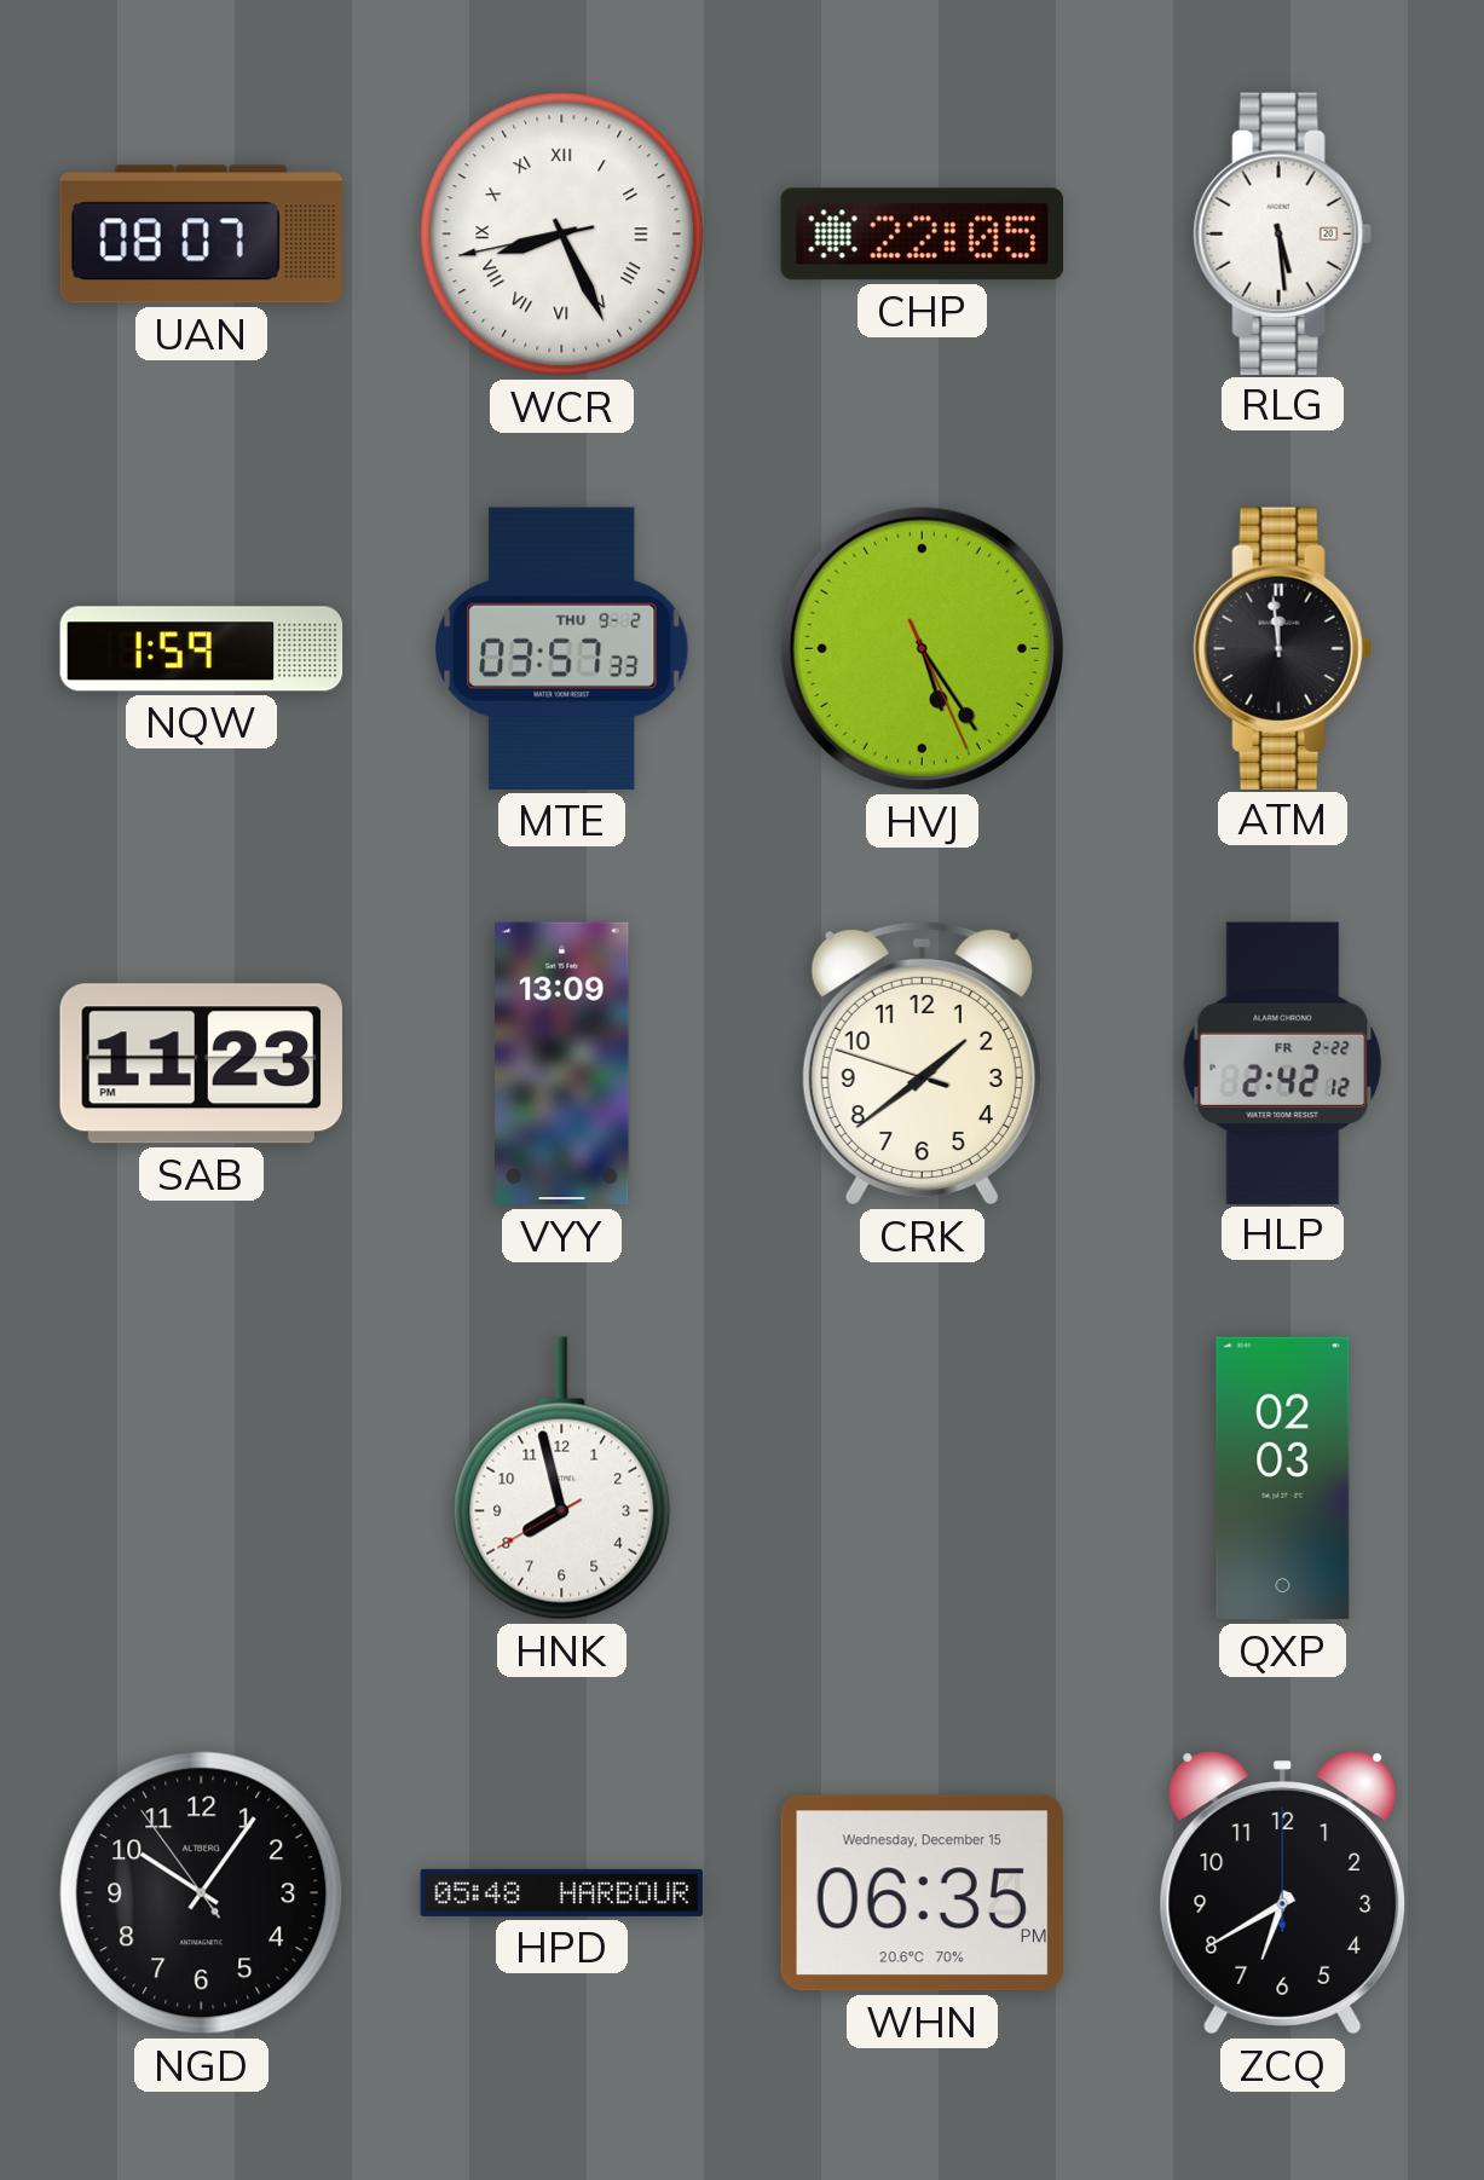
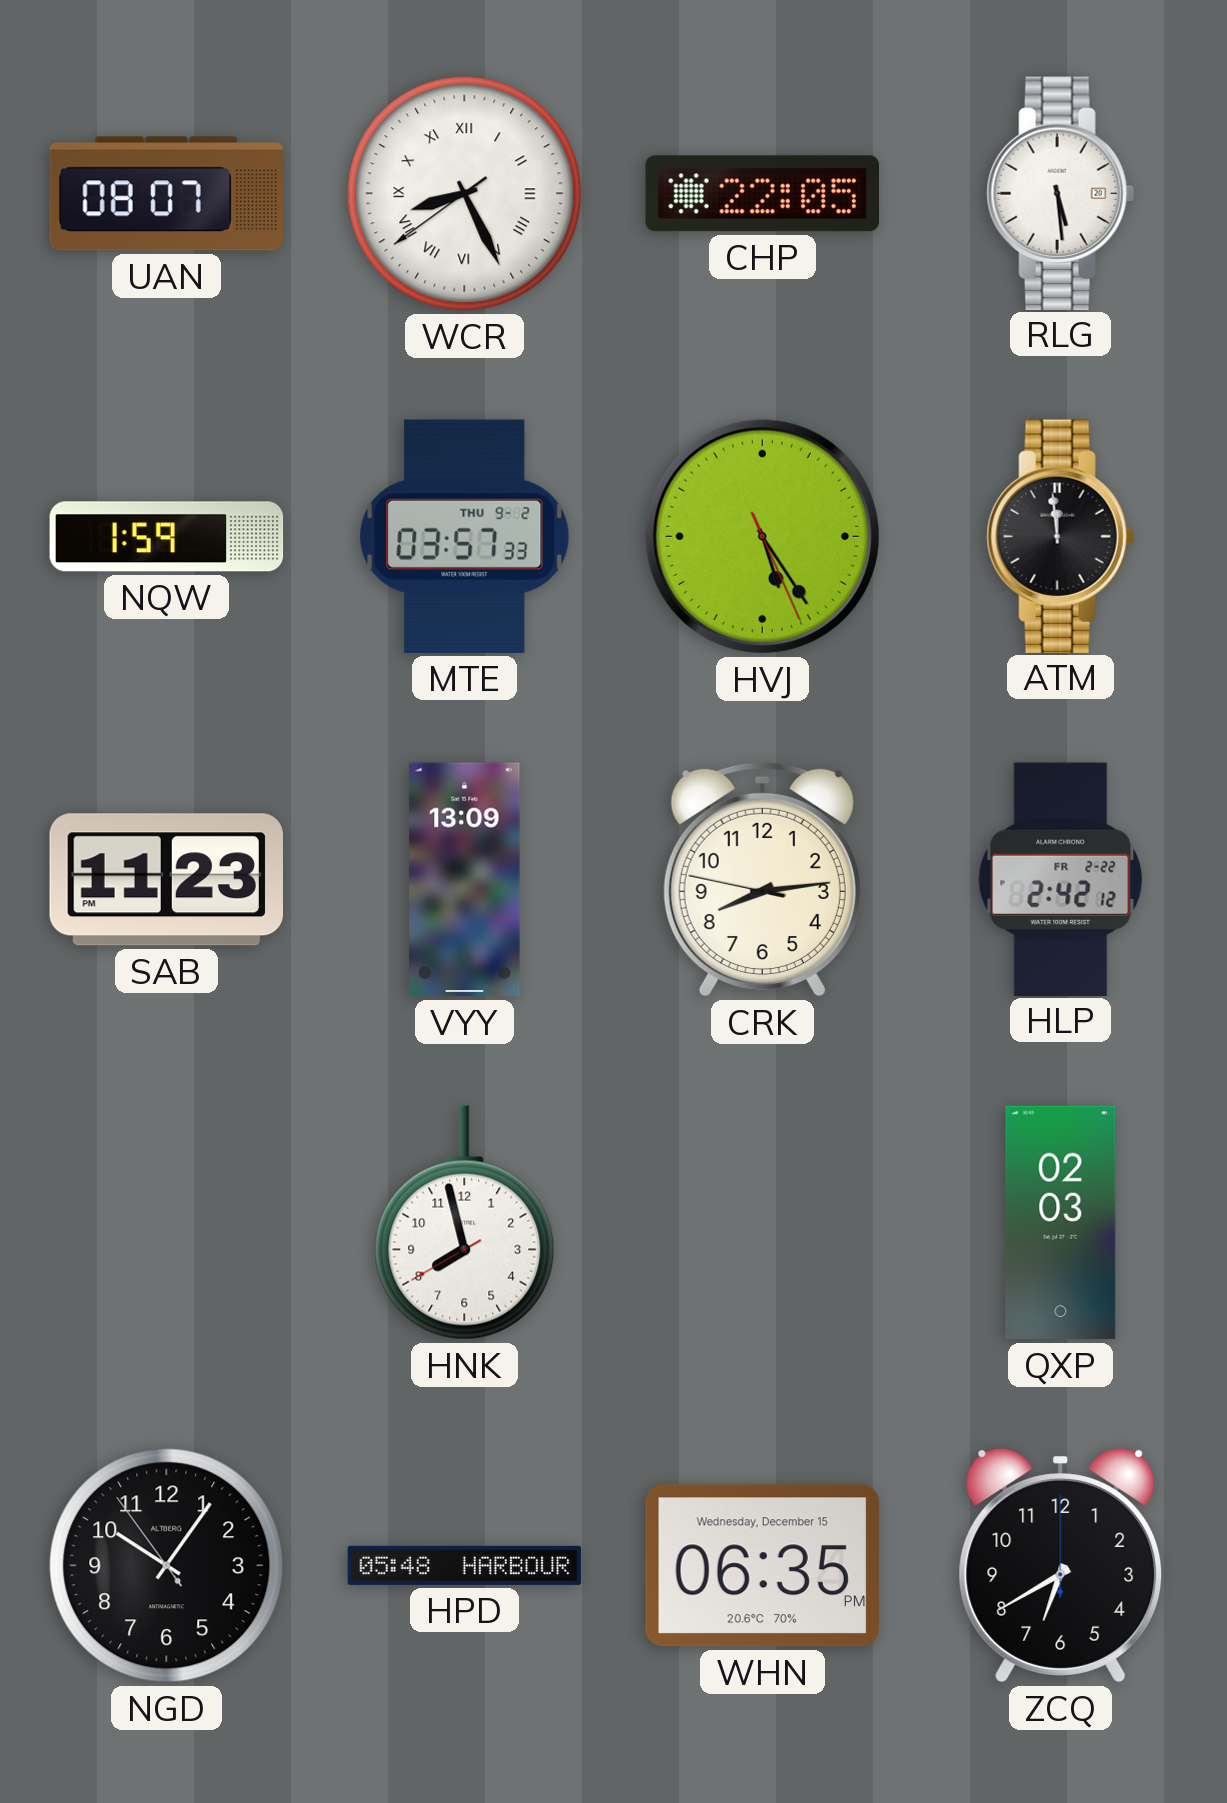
WCR: 8:25:43 -> 8:25:39 (465, 194)
CRK: 1:38 -> 8:13 (762, 879)
